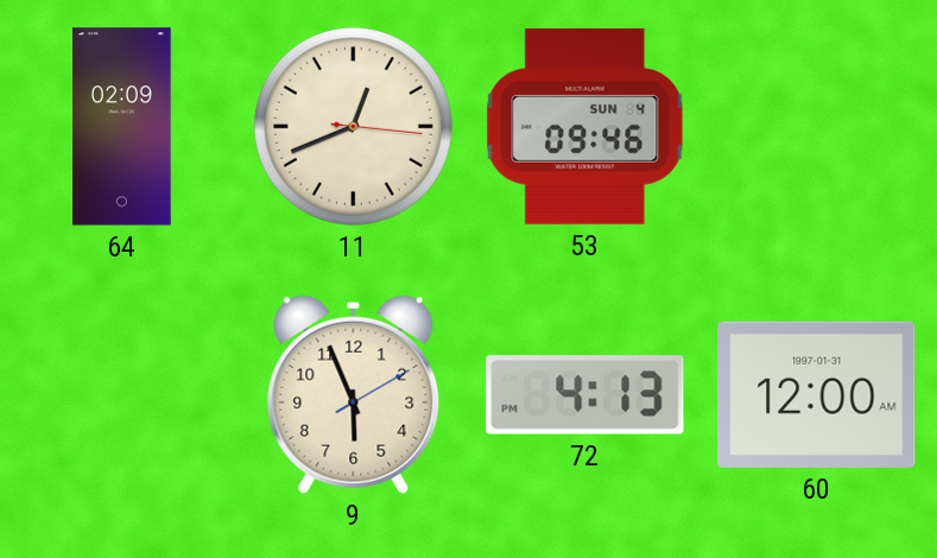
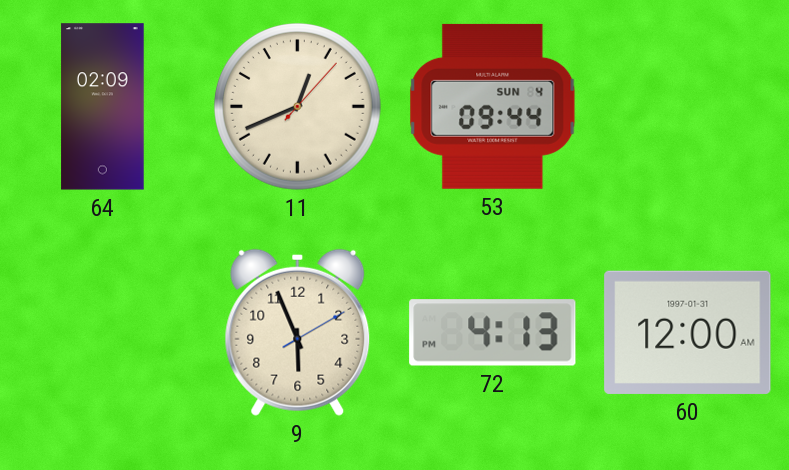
11: 12:41:16 -> 12:41:07 (297, 106)
53: 09:46 -> 09:44 (493, 106)
